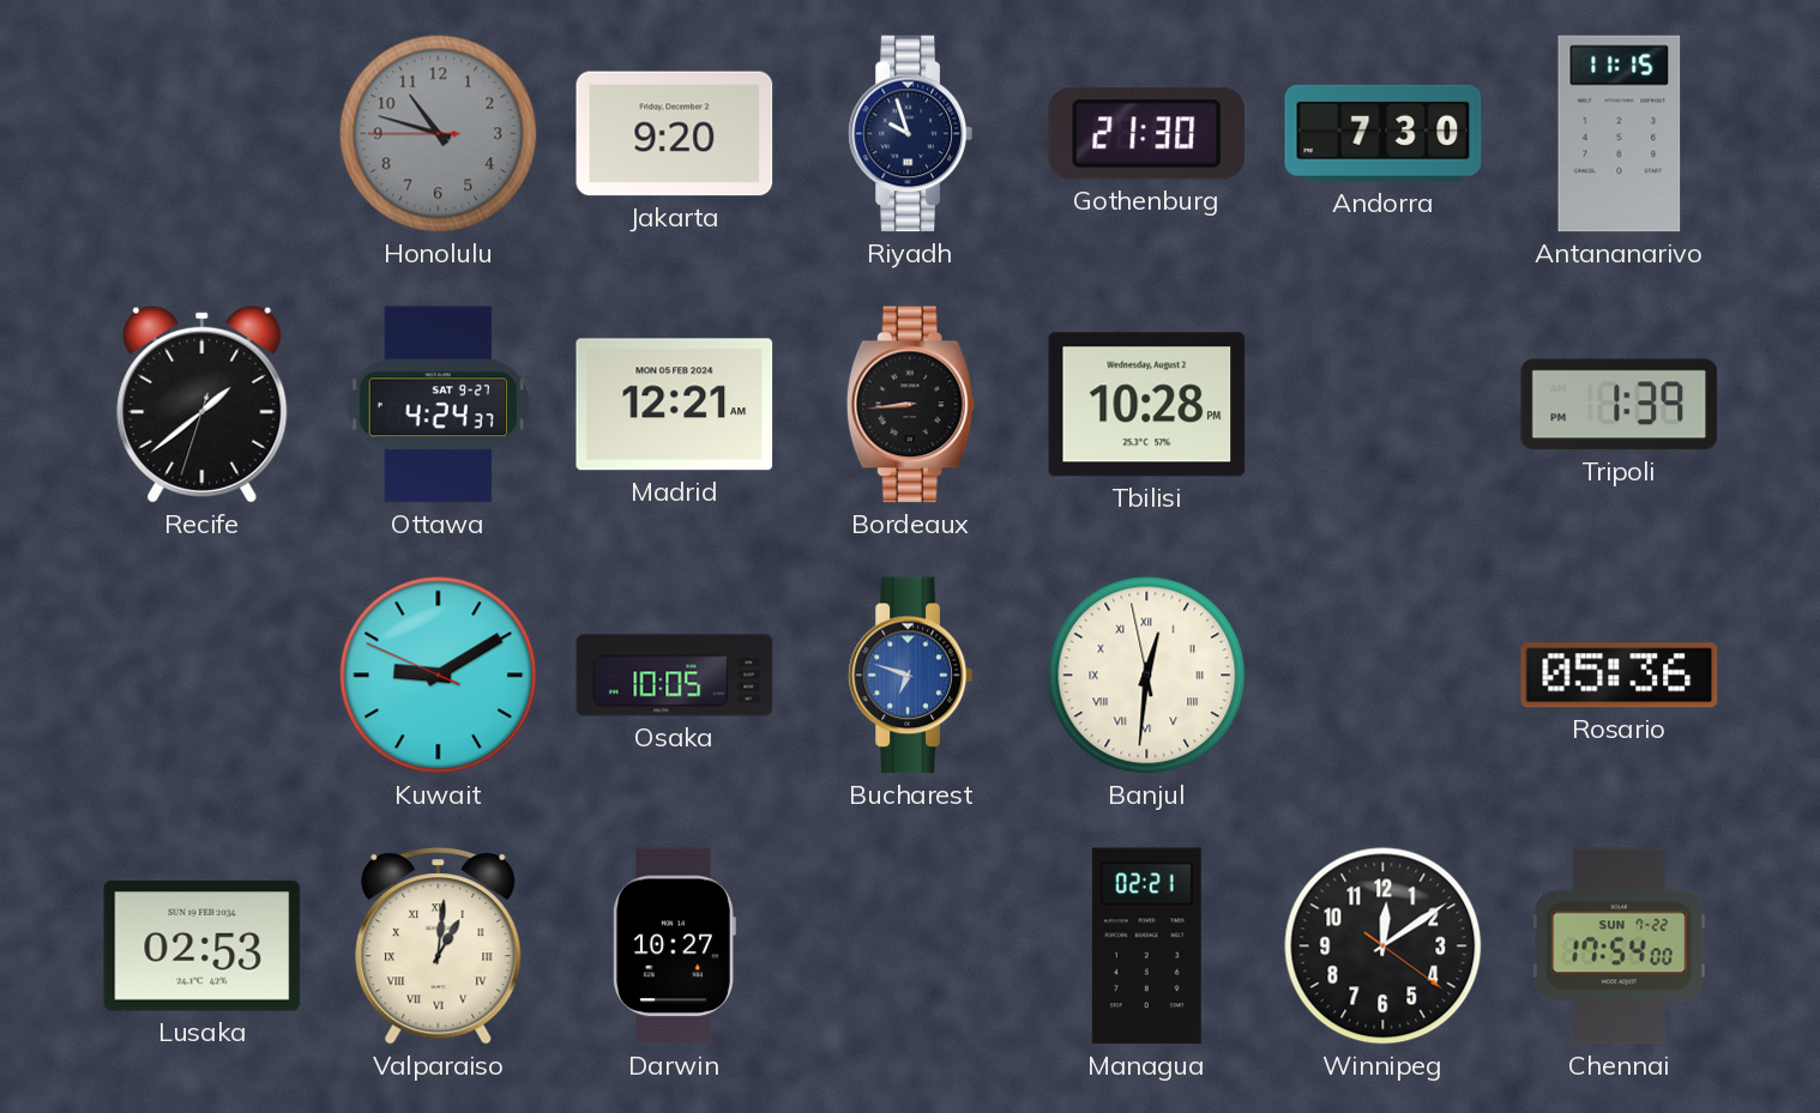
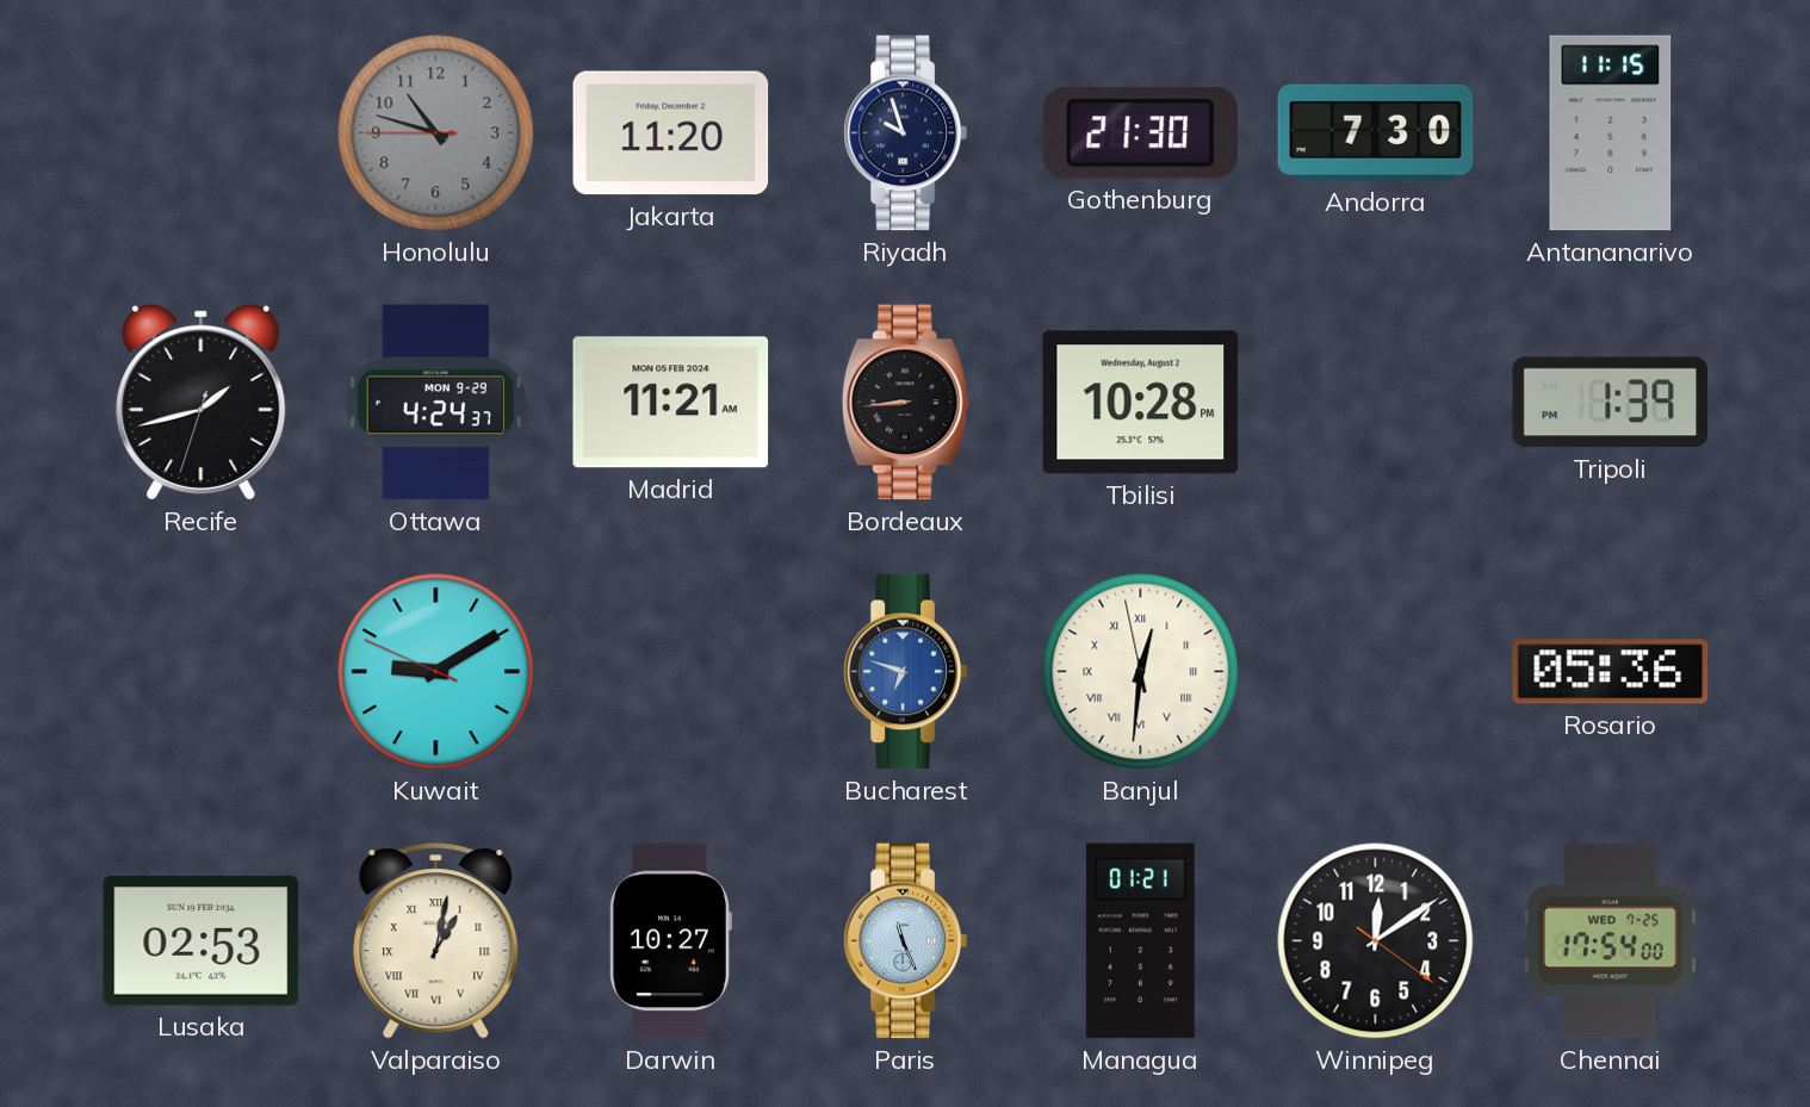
Jakarta: 9:20 -> 11:20 (671, 133)
Recife: 1:38 -> 1:42 (202, 402)
Ottawa date: SAT 9-27 -> MON 9-29 (435, 403)
Madrid: 12:21 -> 11:21 (671, 403)
Osaka: 10:05 -> none (675, 676)
Valparaiso: 1:01 -> 1:02 (436, 941)
Paris: none -> 11:26 (905, 941)
Managua: 02:21 -> 01:21 (1140, 941)
Chennai date: SUN 7-22 -> WED 7-25 (1611, 941)
